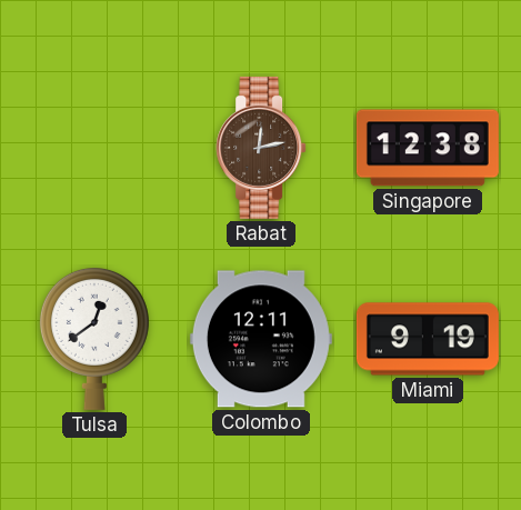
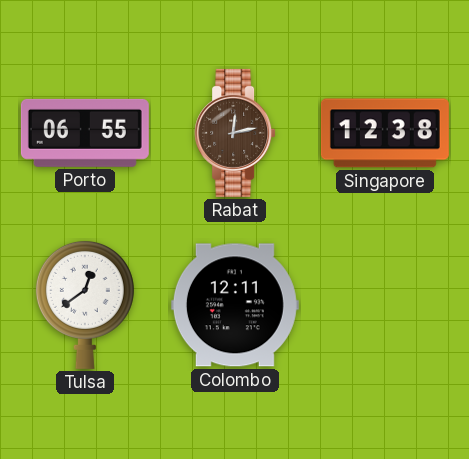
Porto: none -> 06:55 (85, 133)
Miami: 9:19 -> none (428, 339)
